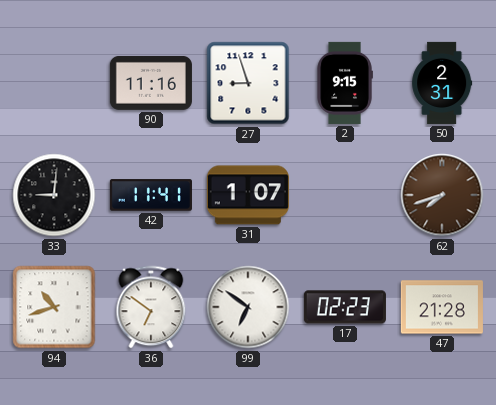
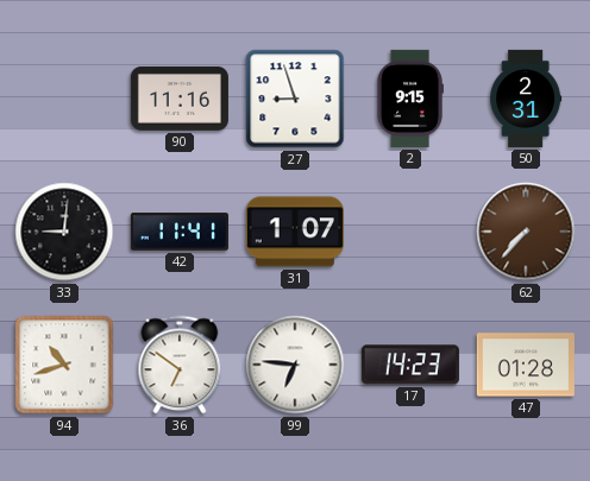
62: 7:42 -> 7:37 (526, 232)
99: 6:51 -> 6:46 (295, 365)
17: 02:23 -> 14:23 (410, 365)
47: 21:28 -> 01:28 (526, 365)
